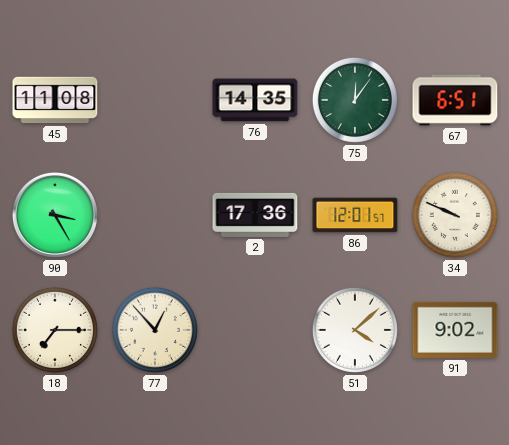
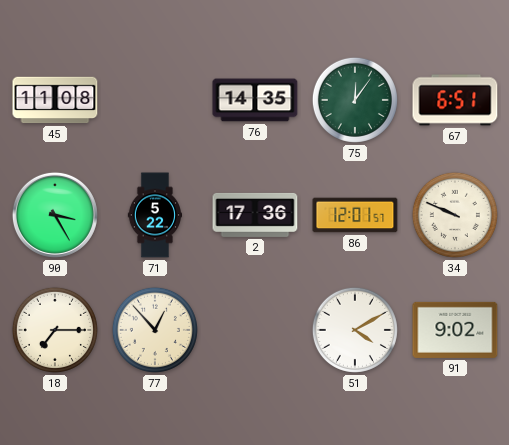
71: none -> 5:22 (154, 215)
51: 4:08 -> 4:10 (355, 330)
